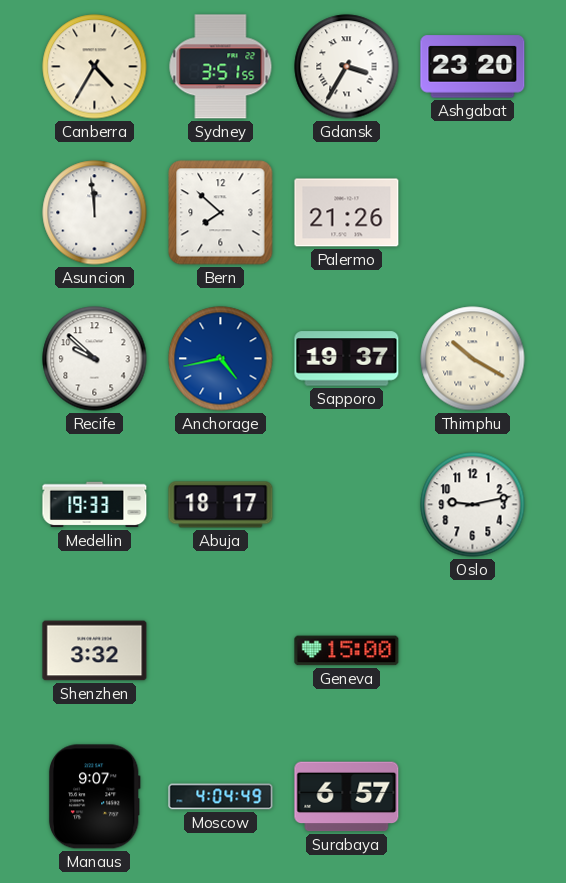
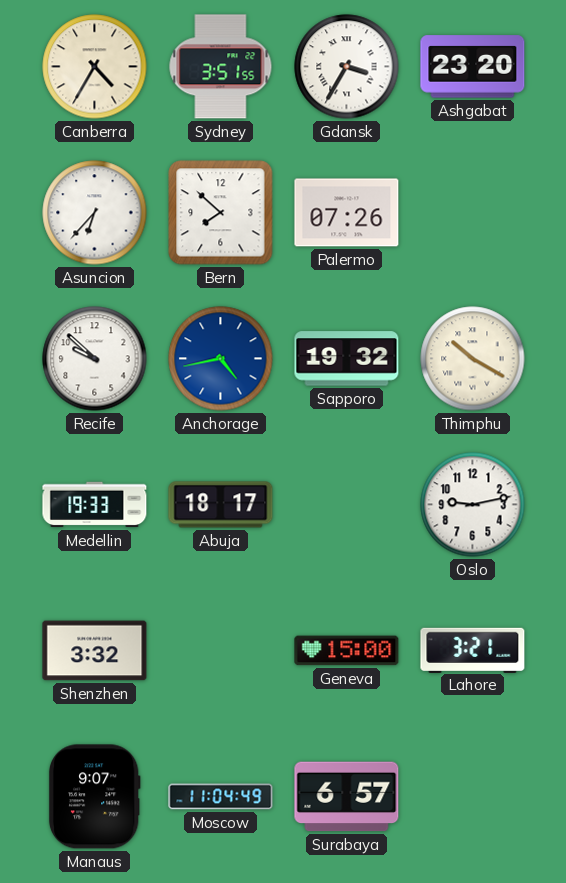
Asuncion: 11:59 -> 6:37 (95, 213)
Palermo: 21:26 -> 07:26 (347, 213)
Sapporo: 19:37 -> 19:32 (347, 359)
Lahore: none -> 3:21 (473, 650)
Moscow: 4:04 -> 11:04 (221, 797)
